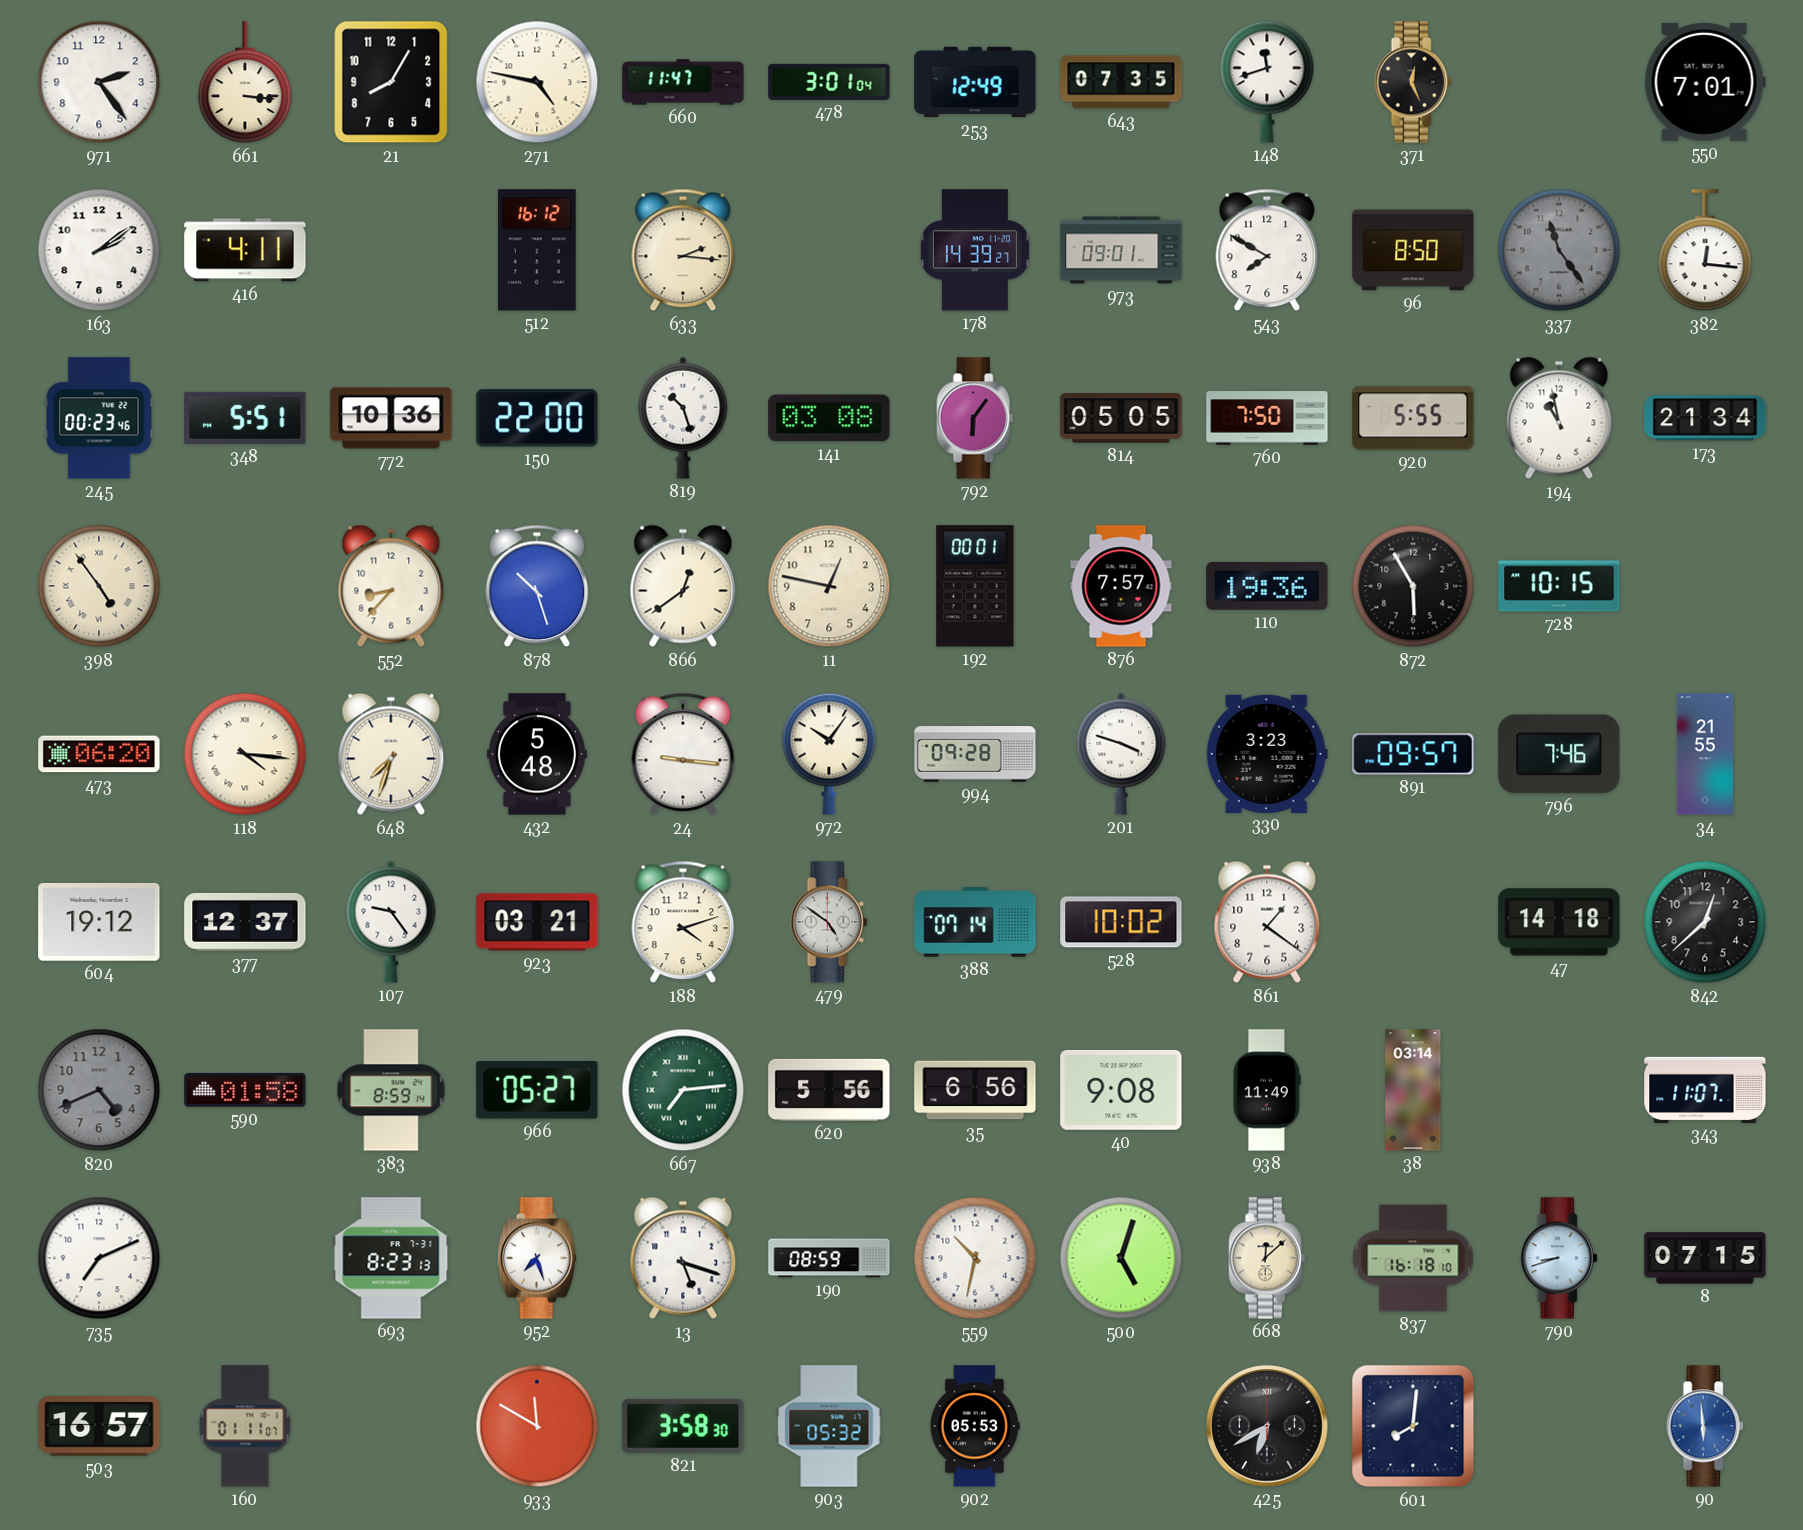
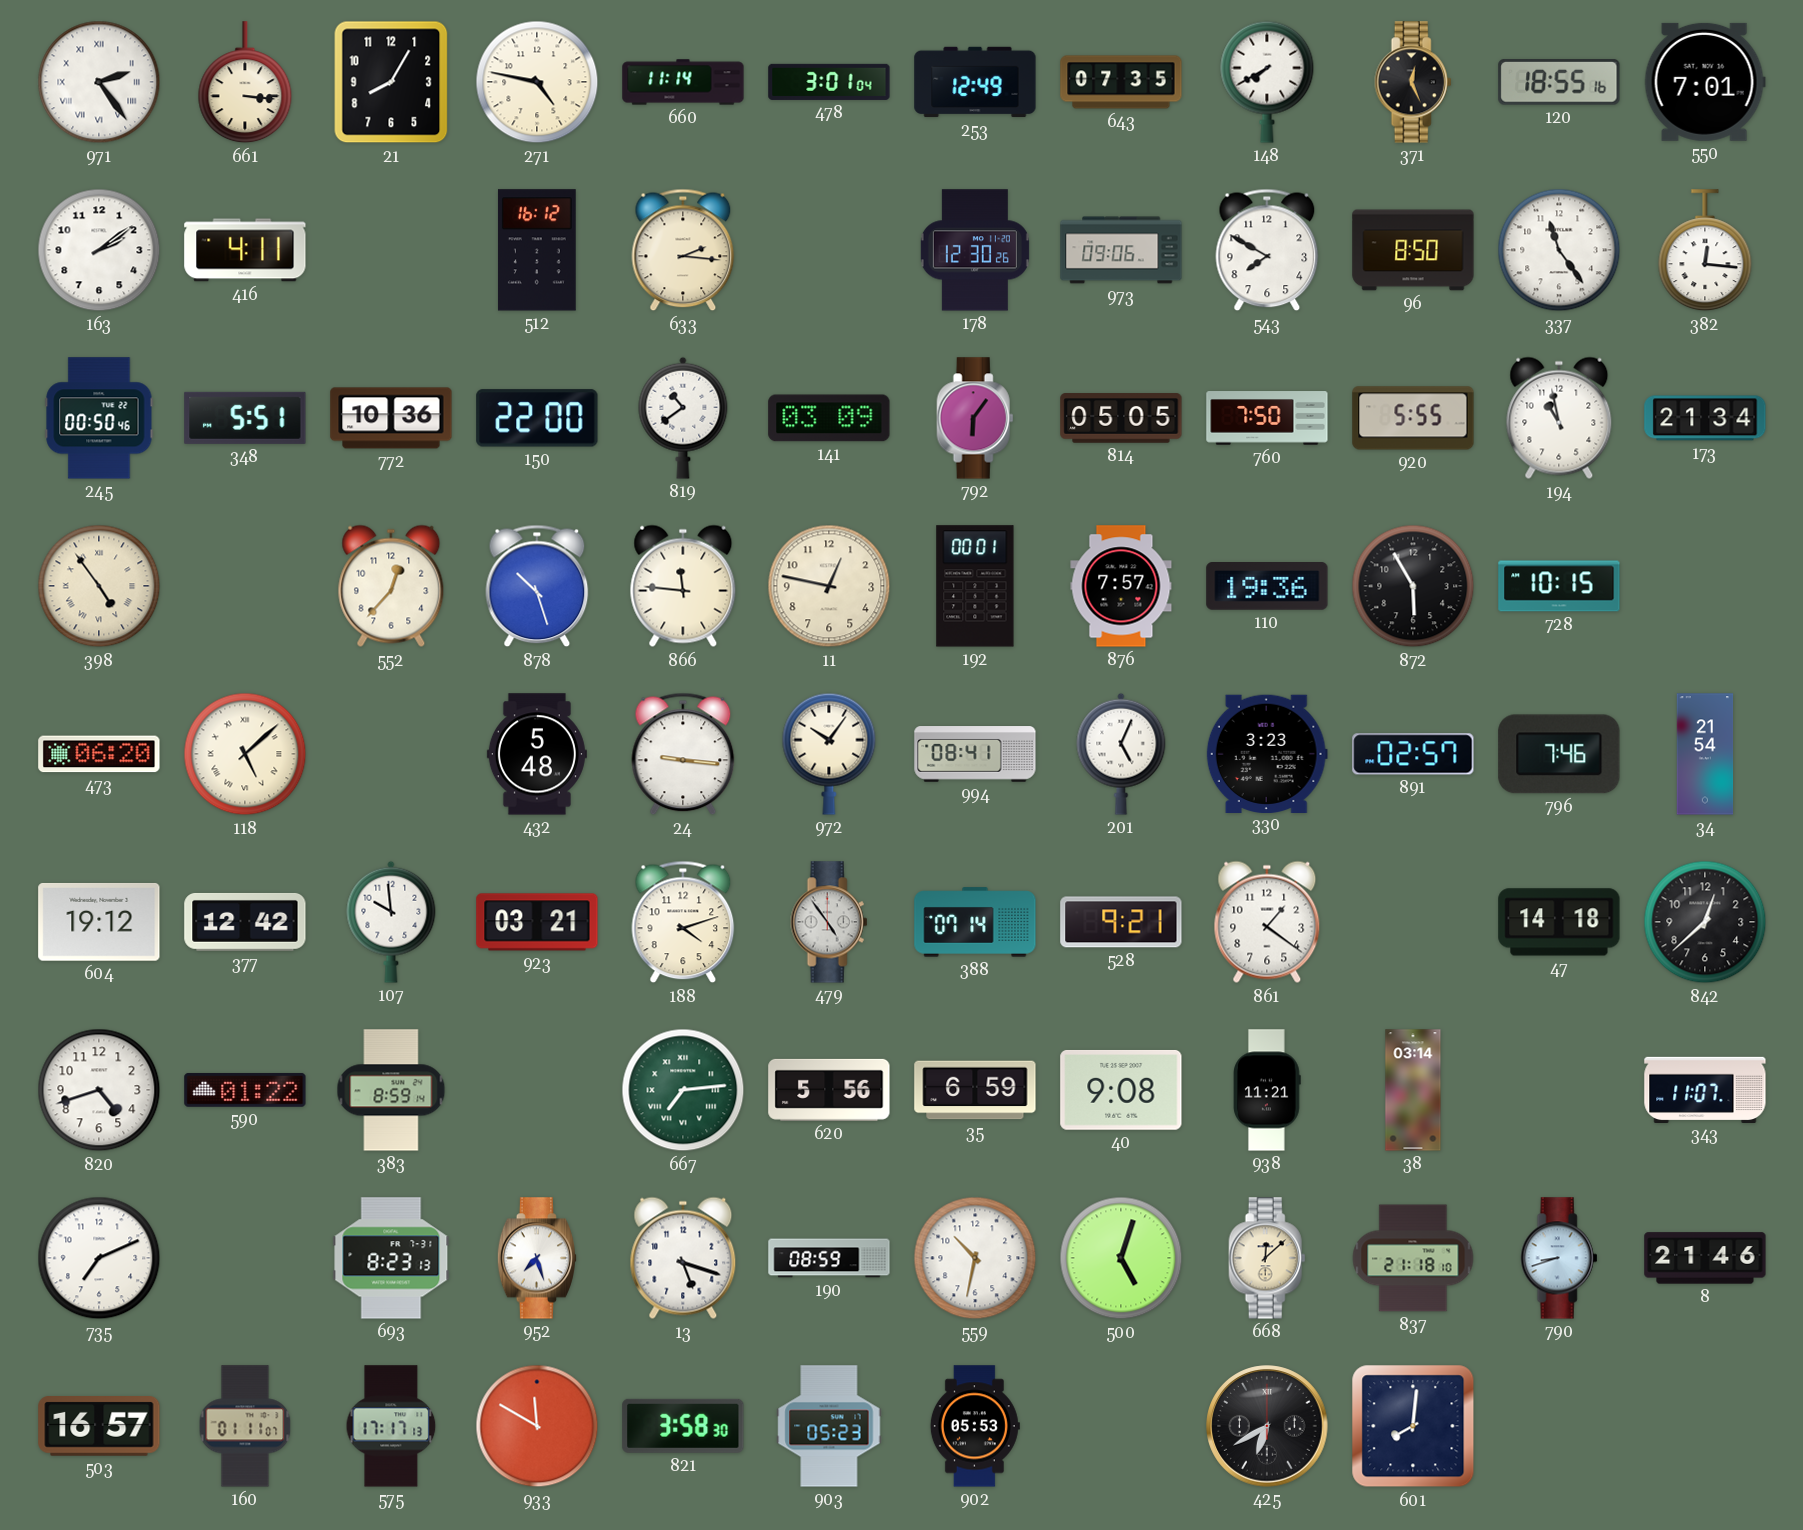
971 numerals: Arabic -> Roman (99, 82)
660: 11:47 -> 11:14 (683, 82)
148: 11:42 -> 7:40 (1267, 82)
120: none -> 18:55 (1559, 83)
178: 14:39 -> 12:30 (975, 250)
973: 09:01 -> 09:06 (1121, 250)
337 dial: grey -> white (1559, 250)
245: 00:23 -> 00:50 (99, 418)
819: 10:27 -> 10:39 (683, 418)
141: 03:08 -> 03:09 (829, 418)
552: 8:37 -> 12:37 (391, 586)
866: 12:39 -> 11:46 (683, 586)
118: 4:16 -> 5:08 (245, 754)
648: 7:33 -> none (391, 754)
994: 09:28 -> 08:41 (975, 754)
201: 3:48 -> 5:04 (1121, 754)
891: 09:57 -> 02:57 (1413, 754)
34: 21:55 -> 21:54 (1705, 754)
377: 12:37 -> 12:42 (245, 922)
107: 9:24 -> 9:59 (391, 922)
479: 4:51 -> 4:54 (829, 922)
528: 10:02 -> 9:21 (1121, 922)
820: 4:41 -> 4:42 (99, 1090)
820 dial: grey -> white (99, 1090)
590: 01:58 -> 01:22 (245, 1090)
966: 05:27 -> none (537, 1090)
35: 6:56 -> 6:59 (975, 1090)
938: 11:49 -> 11:21 (1267, 1090)
837: 16:18 -> 21:18 (1413, 1258)
8: 07:15 -> 21:46 (1705, 1258)
575: none -> 17:17 (391, 1426)
903: 05:32 -> 05:23 (829, 1426)
90: 5:59 -> none (1705, 1426)
